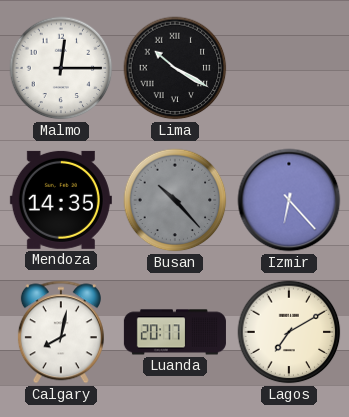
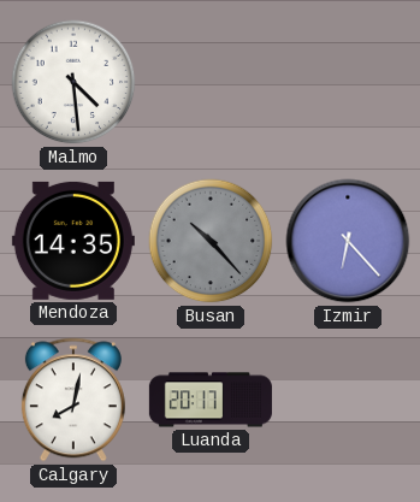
Malmo: 12:15 -> 4:29 (73, 82)
Lima: 10:20 -> none (175, 68)
Lagos: 7:10 -> none (289, 332)
